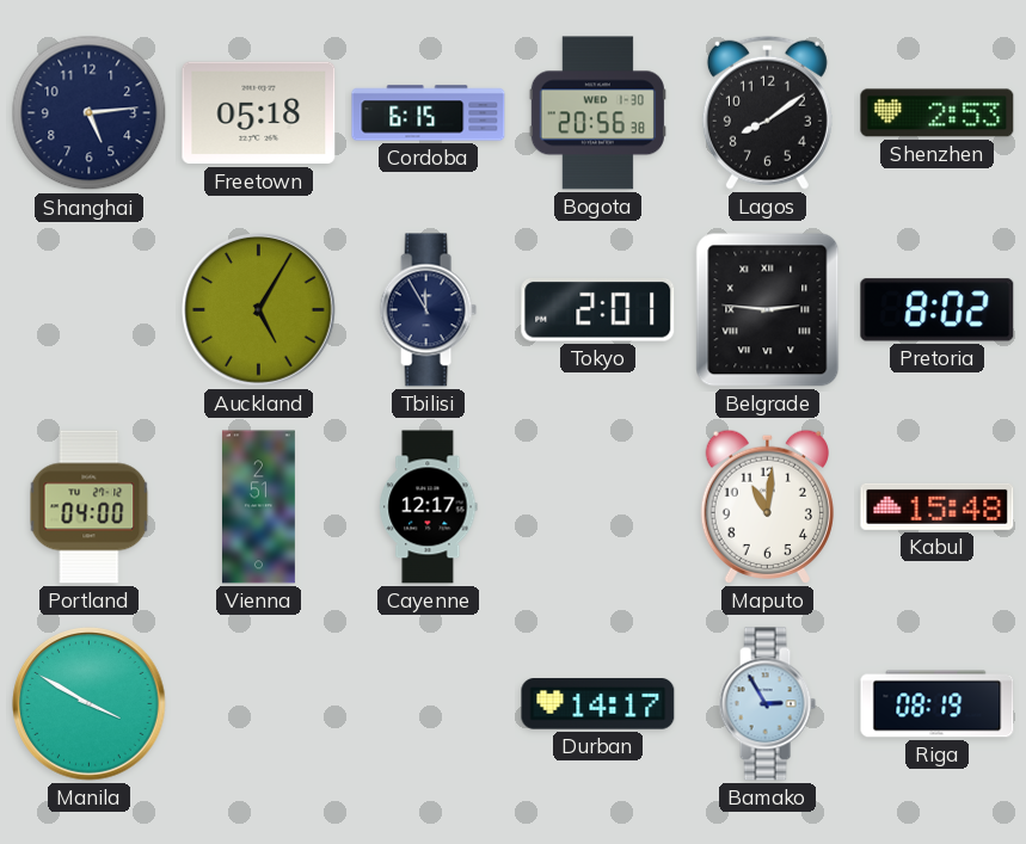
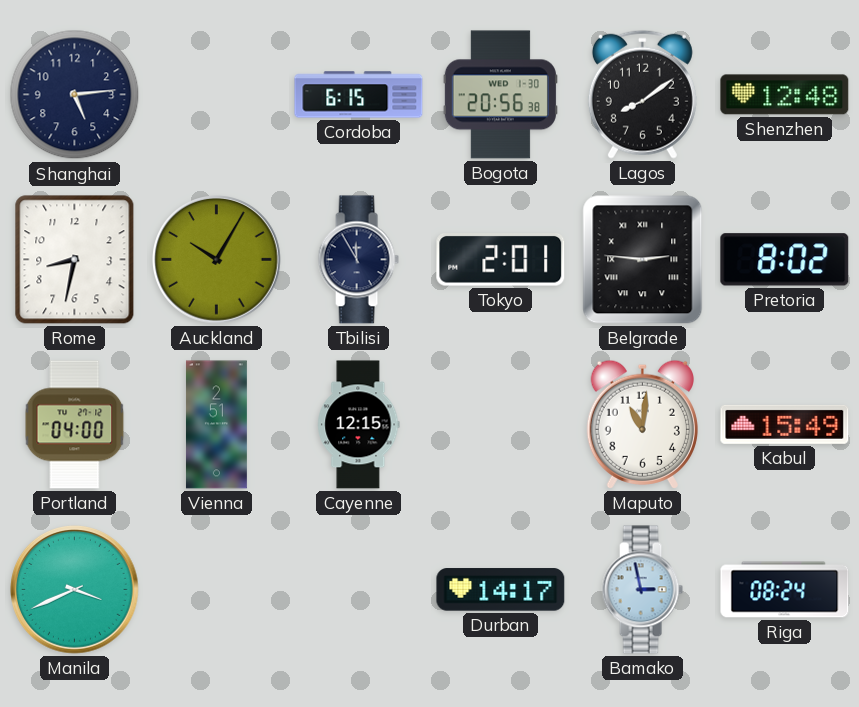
Freetown: 05:18 -> none (259, 113)
Shenzhen: 2:53 -> 12:48 (785, 95)
Rome: none -> 8:32 (75, 260)
Auckland: 5:05 -> 10:05 (217, 260)
Cayenne: 12:17 -> 12:15 (359, 425)
Kabul: 15:48 -> 15:49 (785, 424)
Manila: 3:50 -> 3:41 (75, 590)
Bamako: 2:55 -> 2:58 (642, 590)
Riga: 08:19 -> 08:24 (785, 590)
